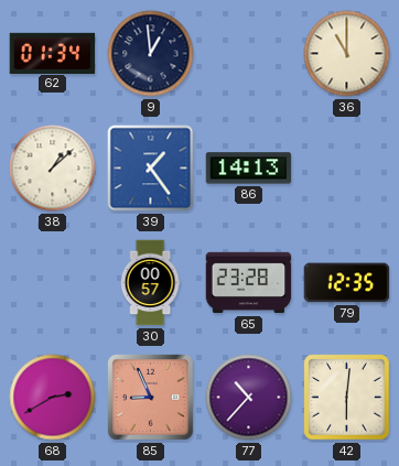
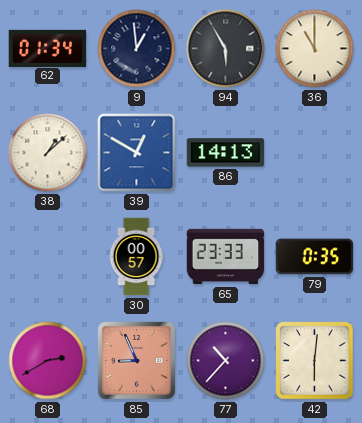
94: none -> 5:55 (226, 49)
39: 1:24 -> 12:50 (137, 153)
65: 23:28 -> 23:33 (226, 257)
79: 12:35 -> 0:35 (315, 257)
